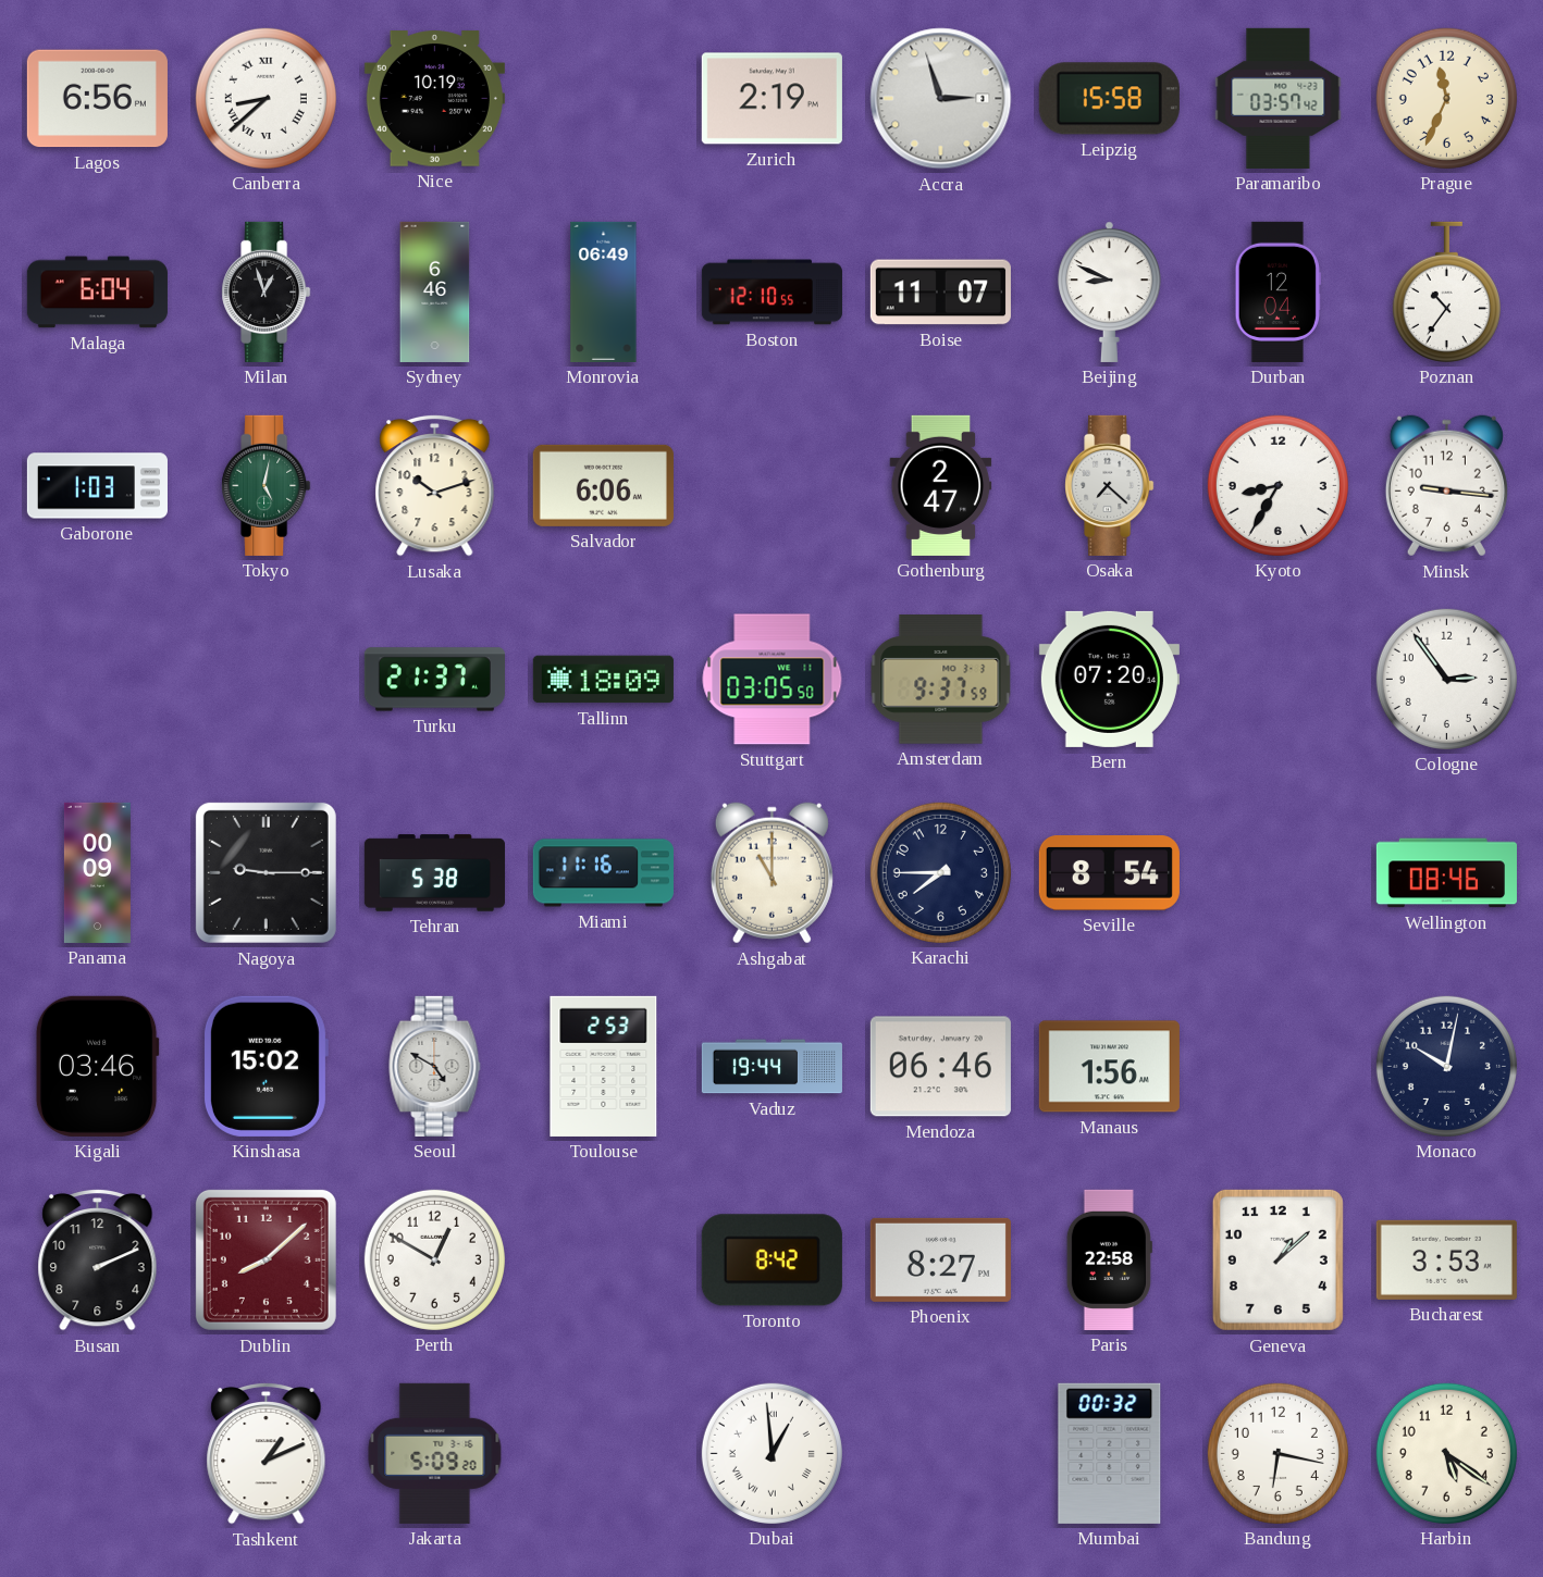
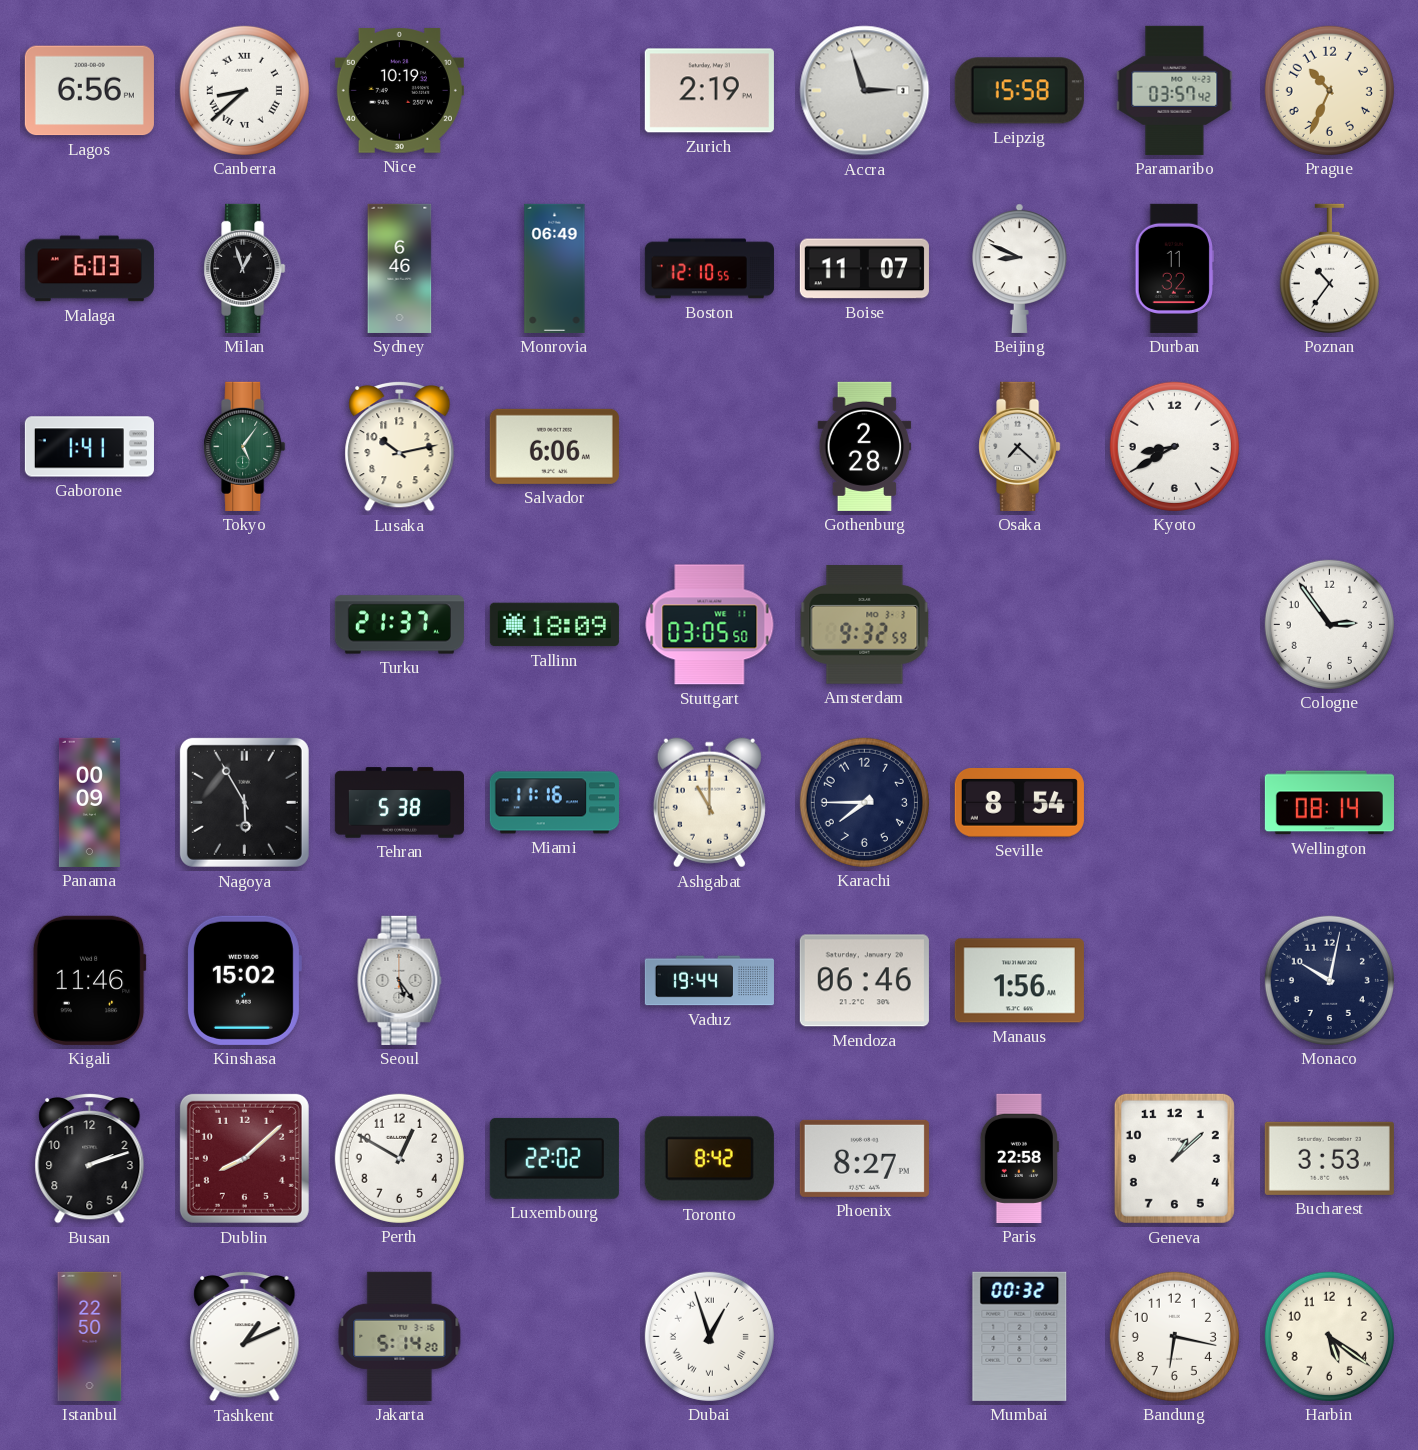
Prague: 11:34 -> 10:34 (1329, 90)
Malaga: 6:04 -> 6:03 (89, 269)
Durban: 12:04 -> 11:32 (1174, 268)
Gaborone: 1:03 -> 1:41 (89, 447)
Tokyo: 5:02 -> 5:06 (245, 446)
Lusaka: 10:12 -> 10:13 (400, 446)
Gothenburg: 2:47 -> 2:28 (865, 446)
Kyoto: 8:35 -> 8:40 (1174, 446)
Minsk: 9:16 -> none (1446, 486)
Amsterdam: 9:37 -> 9:32 (865, 625)
Bern: 07:20 -> none (1109, 679)
Nagoya: 9:15 -> 5:55 (244, 802)
Wellington: 08:46 -> 08:14 (1329, 803)
Kigali: 03:46 -> 11:46 (89, 980)
Seoul: 4:50 -> 5:24 (400, 980)
Toulouse: 2:53 -> none (604, 1066)
Busan: 2:11 -> 2:12 (90, 1158)
Luxembourg: none -> 22:02 (554, 1158)
Istanbul: none -> 22:50 (90, 1336)
Jakarta: 5:09 -> 5:14 (400, 1336)
Dubai: 12:59 -> 12:57 (709, 1336)
